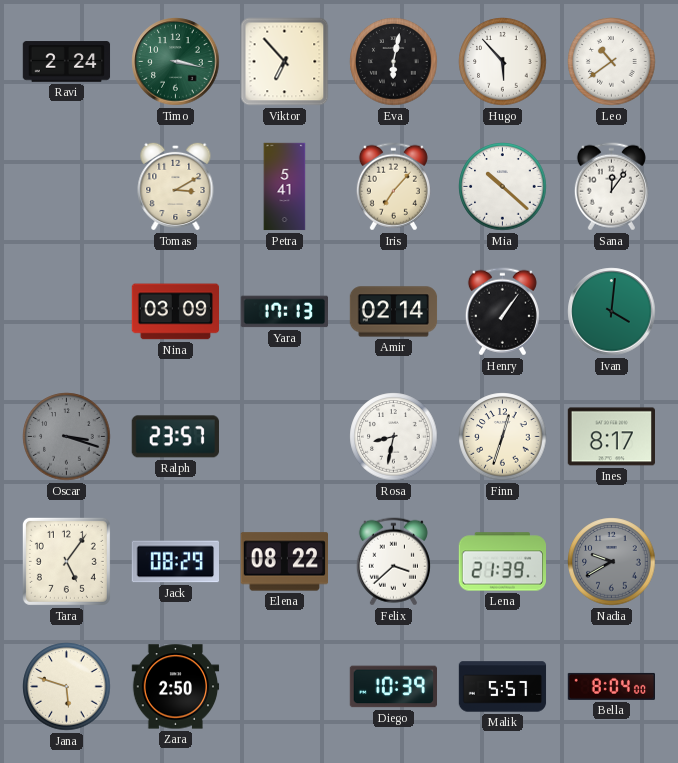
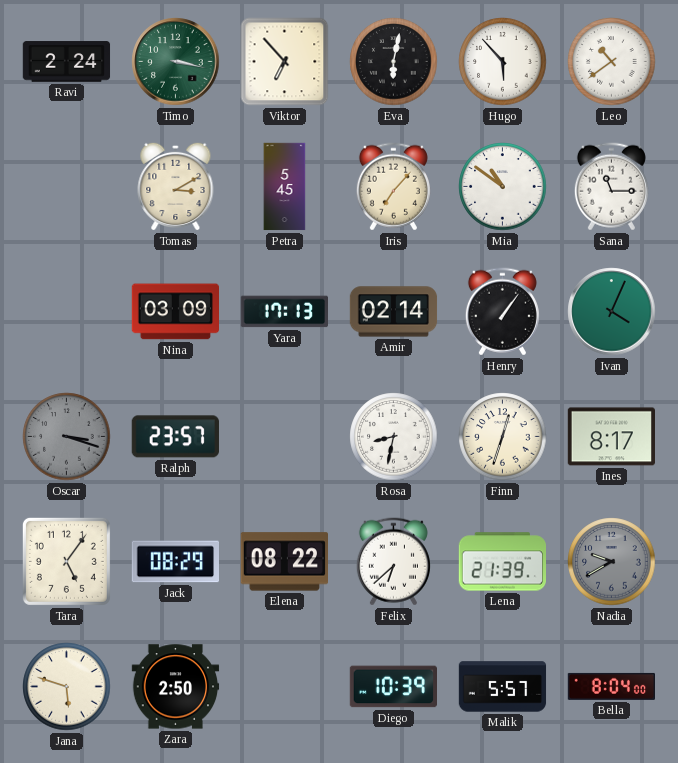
Petra: 5:41 -> 5:45 (285, 187)
Mia: 10:22 -> 10:51 (503, 187)
Sana: 12:06 -> 11:15 (611, 187)
Ivan: 4:01 -> 4:04 (612, 312)
Felix: 3:38 -> 6:38 (393, 562)
